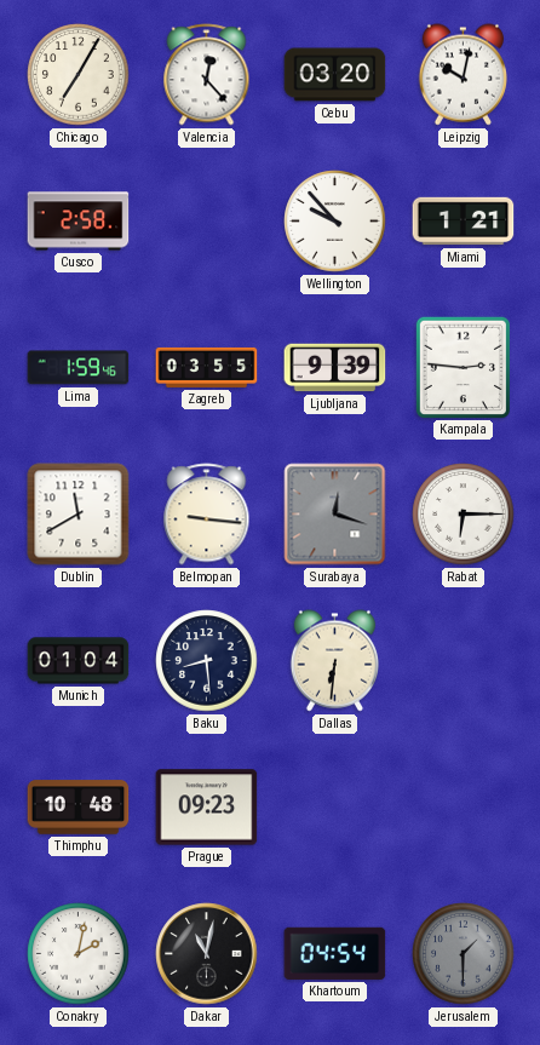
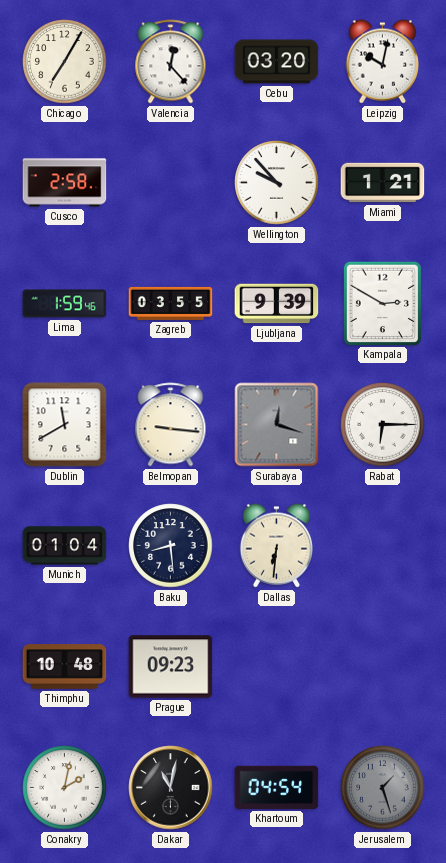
Kampala: 2:46 -> 2:50 (382, 303)
Jerusalem: 1:30 -> 1:27 (383, 788)
